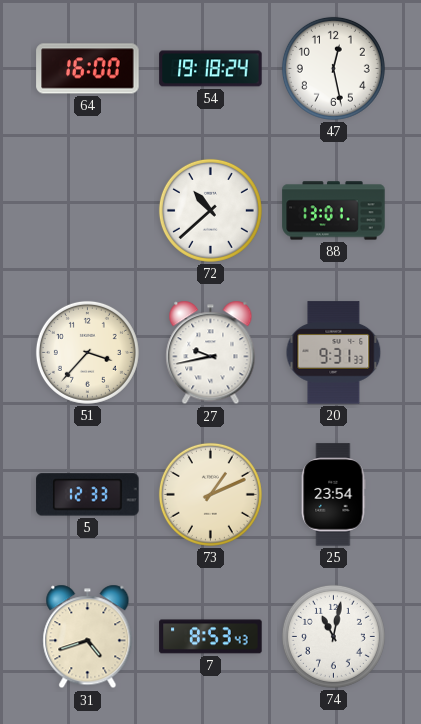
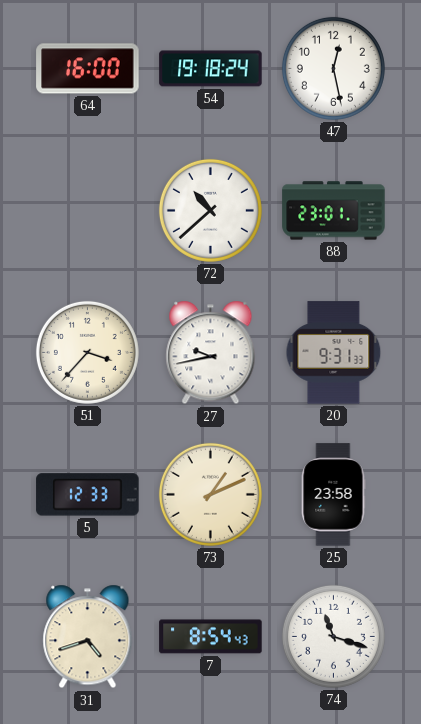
88: 13:01 -> 23:01 (334, 211)
25: 23:54 -> 23:58 (333, 495)
7: 8:53 -> 8:54 (211, 637)
74: 11:02 -> 11:18 (333, 636)
